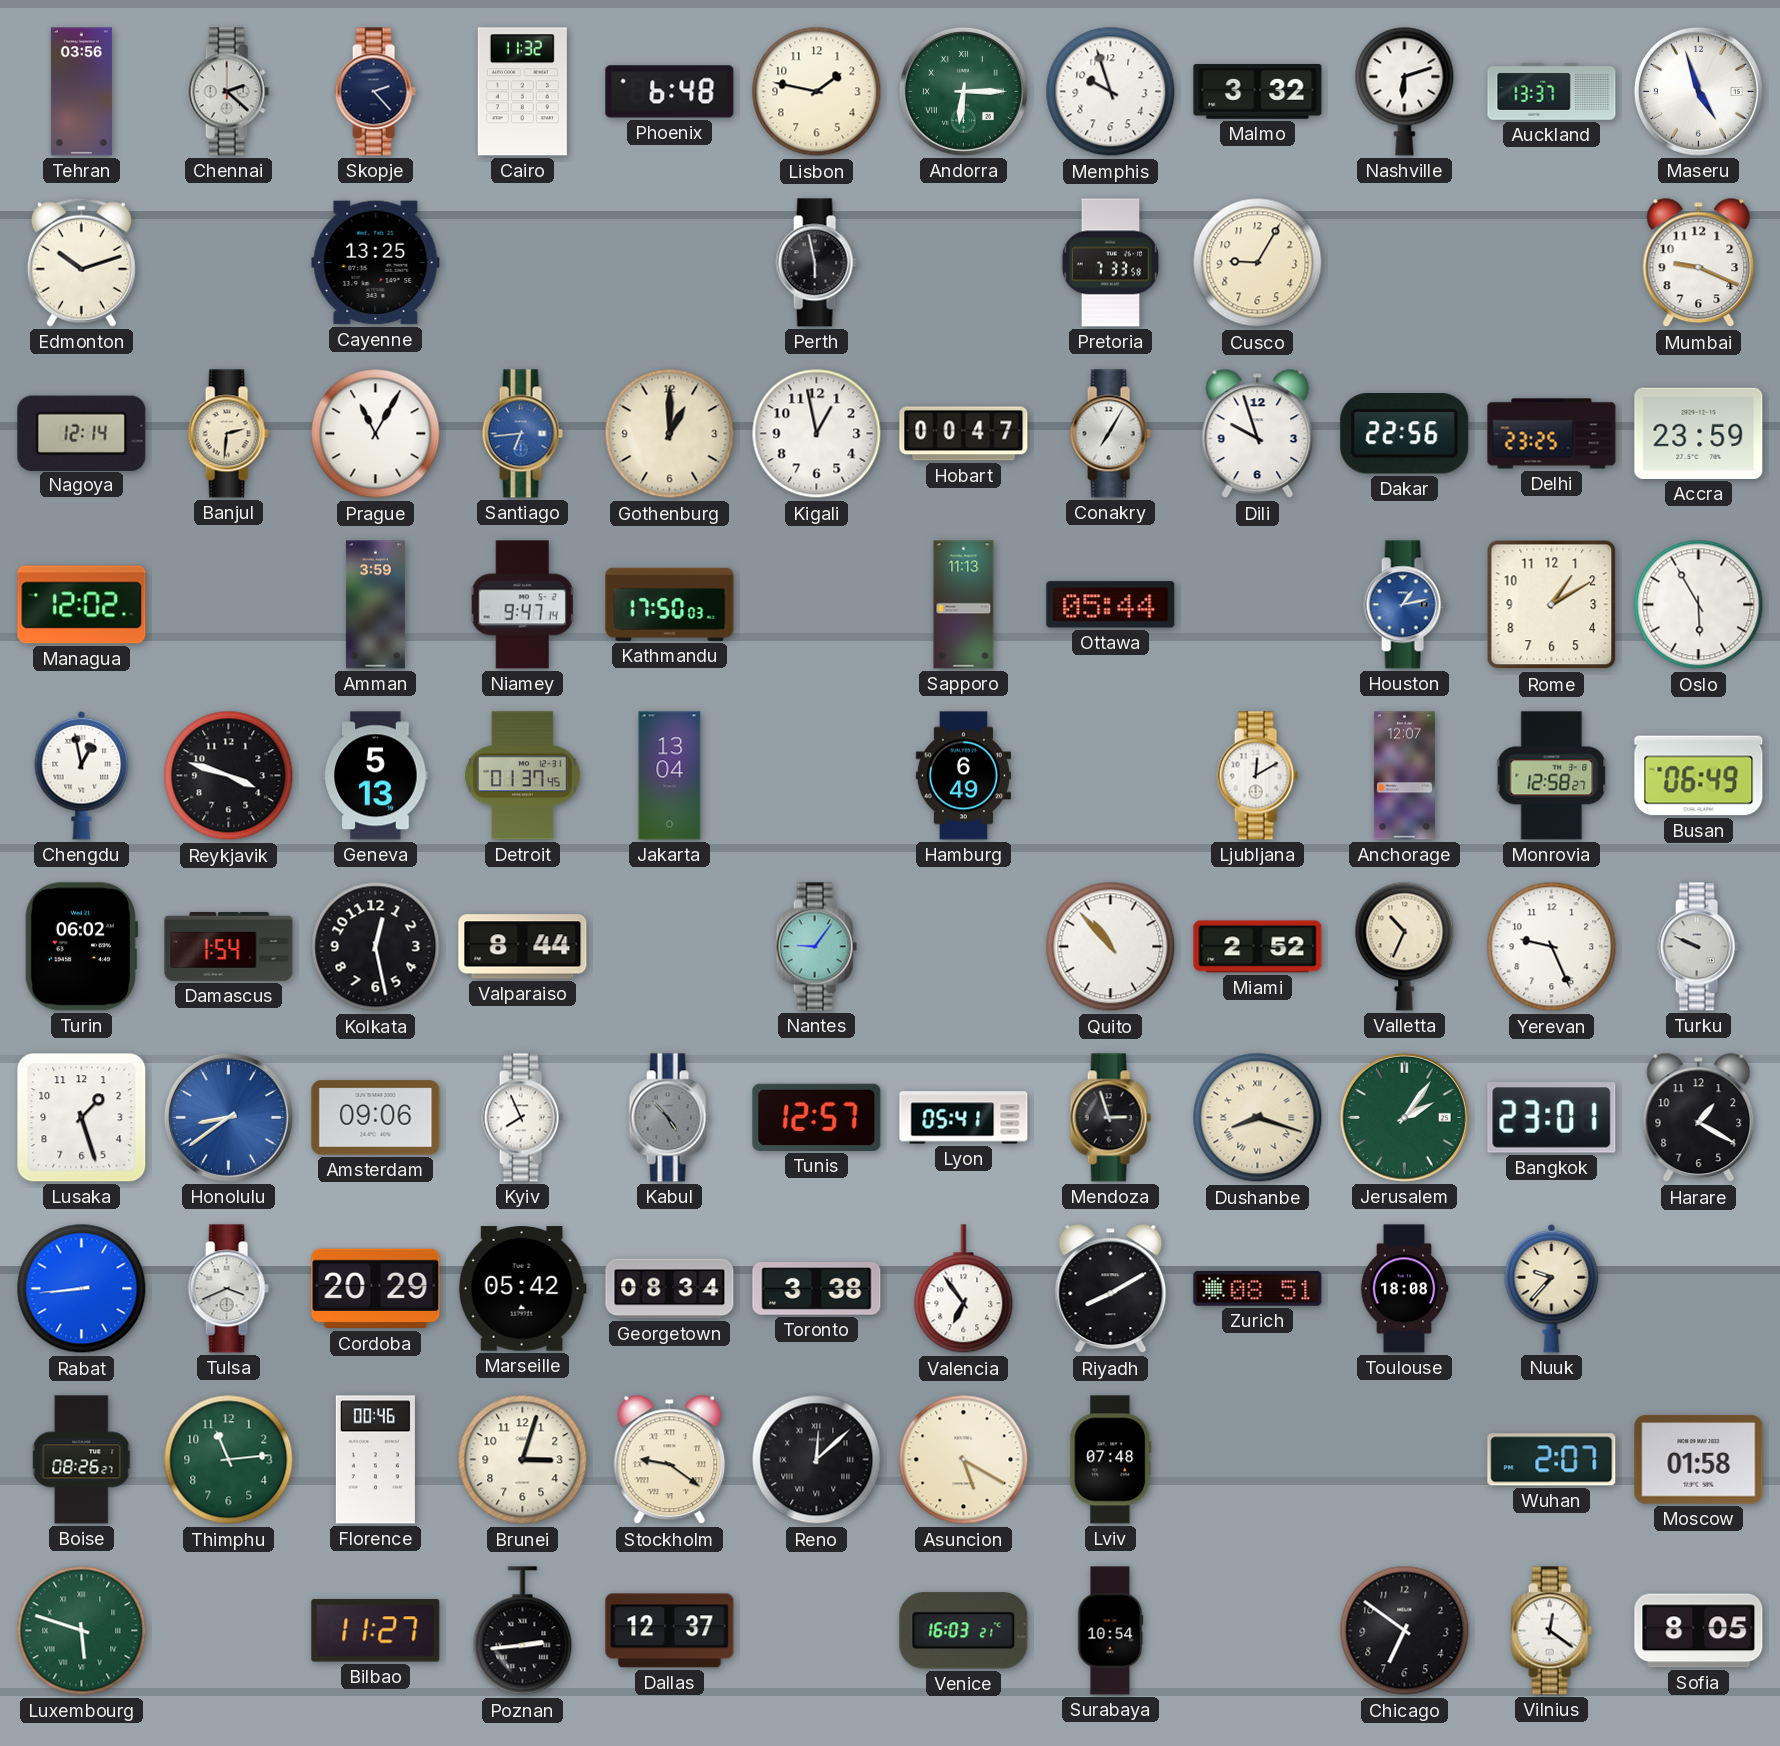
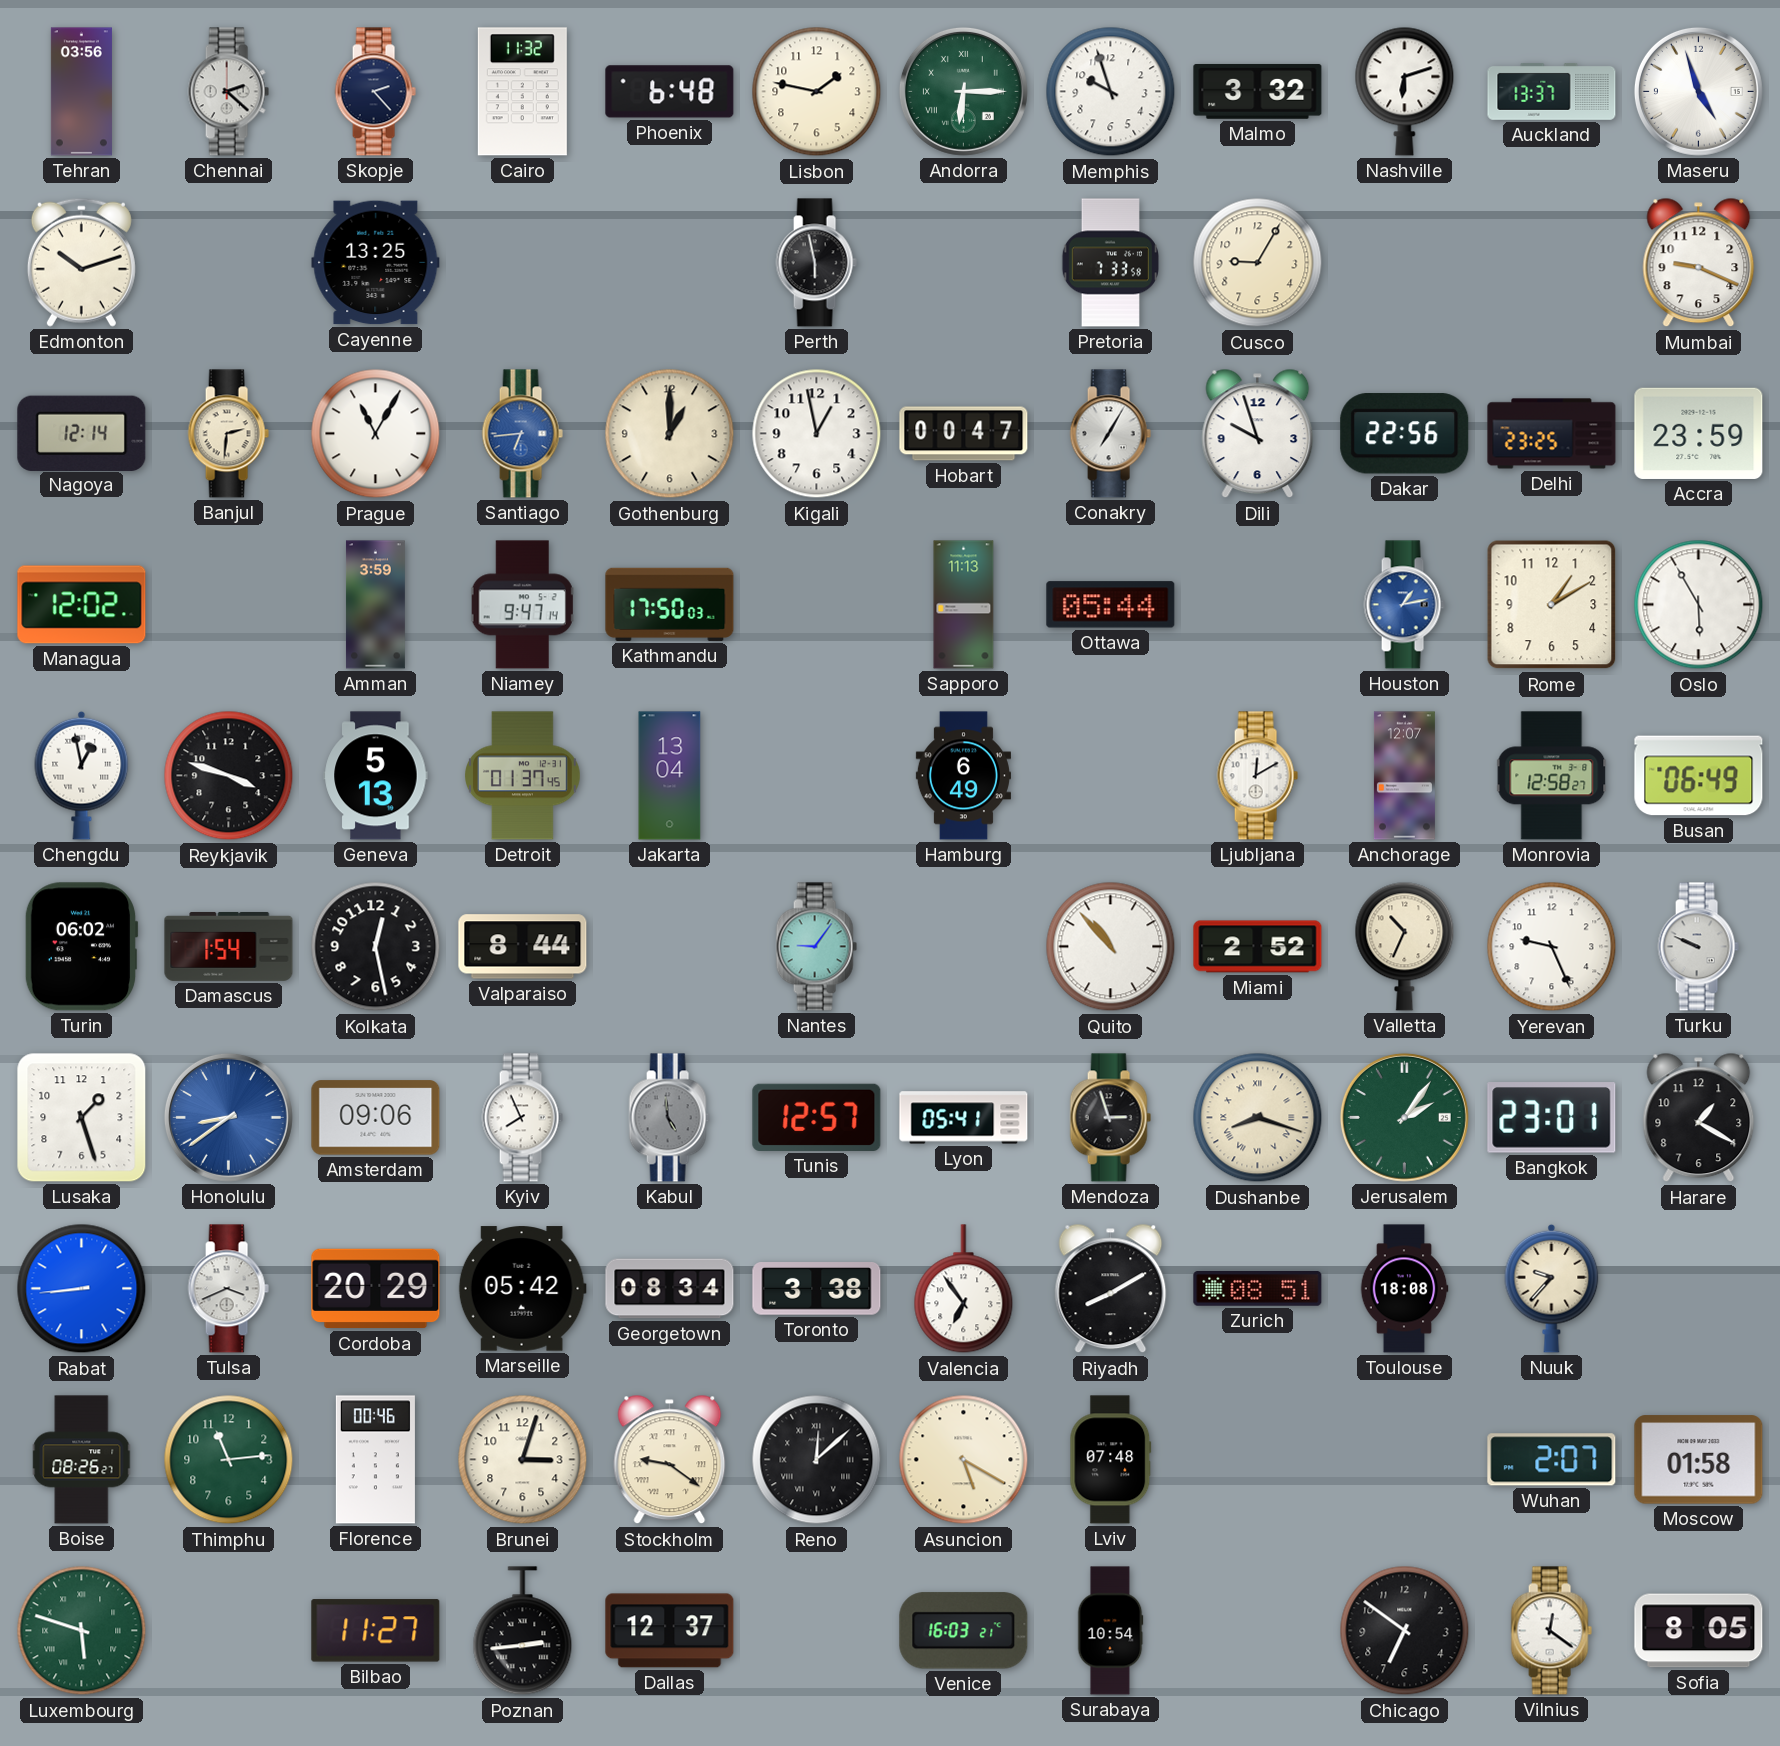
Kabul: 4:53 -> 4:59 (669, 1118)
